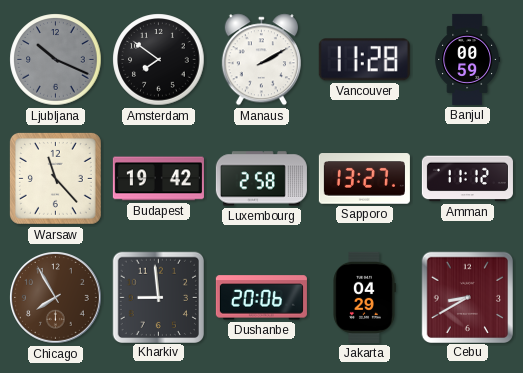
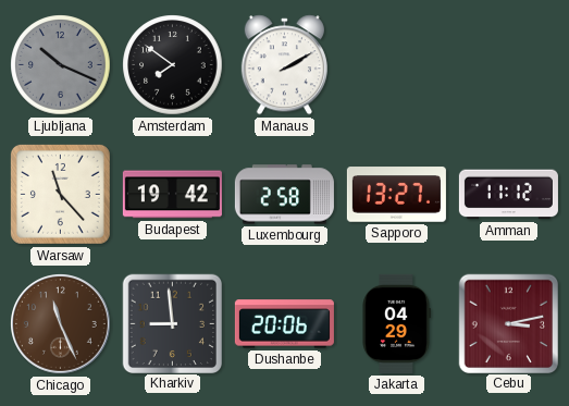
Vancouver: 11:28 -> none (364, 60)
Banjul: 00:59 -> none (468, 59)
Chicago: 7:55 -> 11:26 (61, 324)
Cebu: 8:40 -> 3:13 (508, 323)
